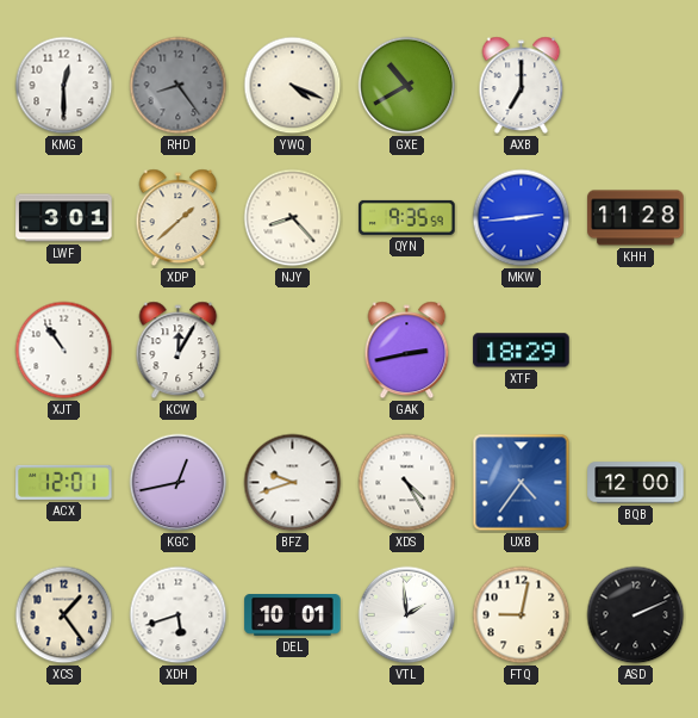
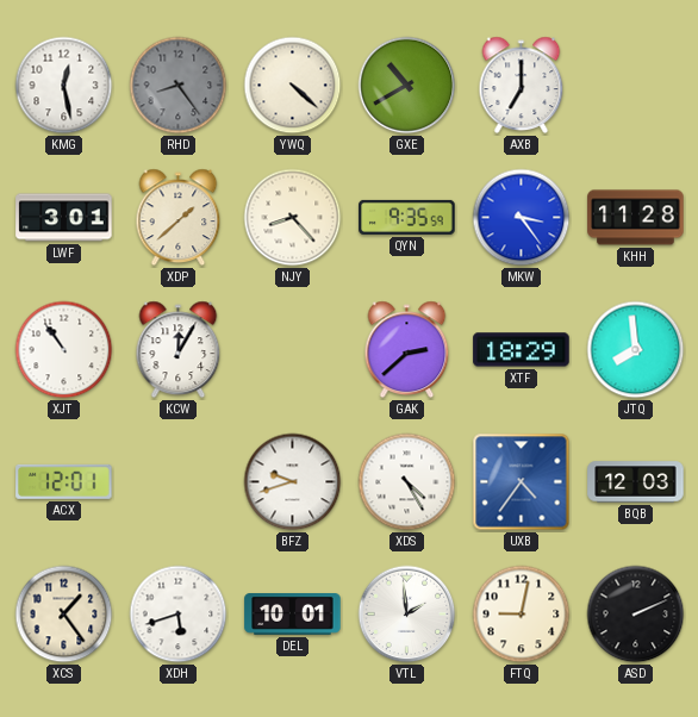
KMG: 12:30 -> 12:28 (64, 86)
YWQ: 4:19 -> 4:22 (293, 86)
MKW: 2:44 -> 3:24 (522, 218)
GAK: 2:43 -> 2:38 (407, 350)
JTQ: none -> 7:59 (636, 350)
KGC: 12:43 -> none (179, 483)
BQB: 12:00 -> 12:03 (636, 482)
